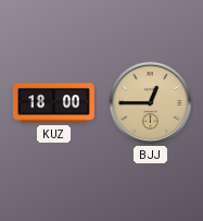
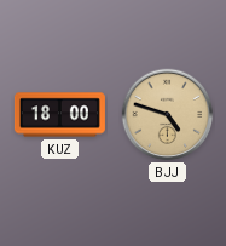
BJJ: 12:45 -> 4:48 (168, 115)
